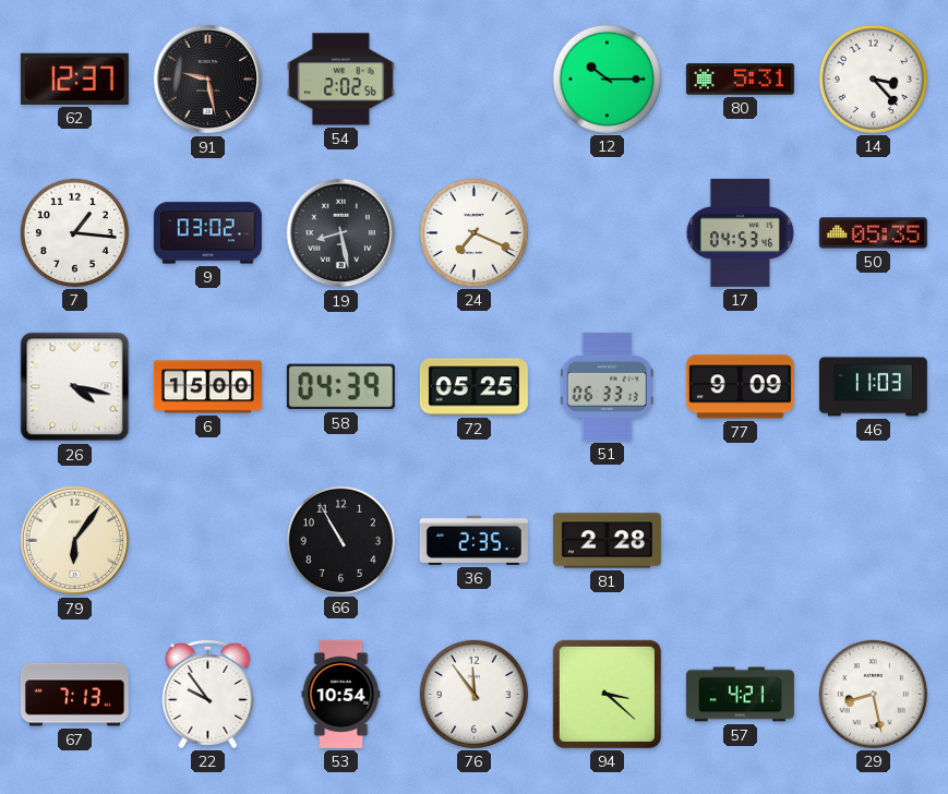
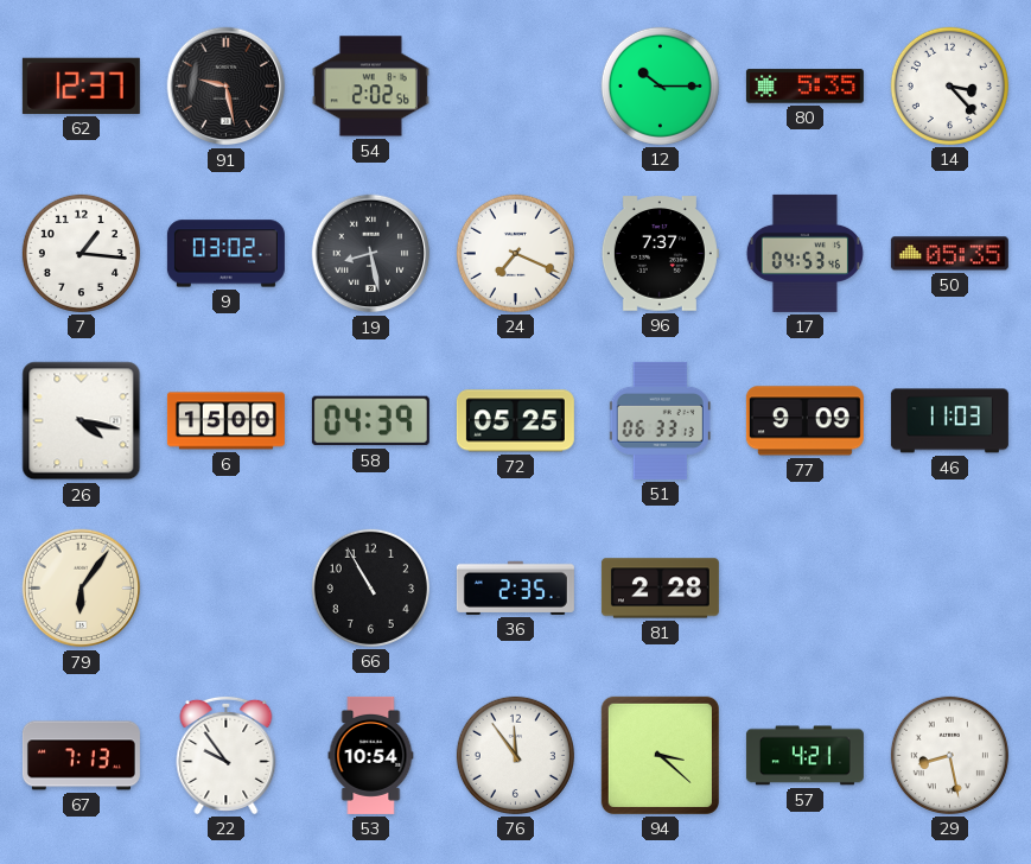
80: 5:31 -> 5:35 (804, 87)
96: none -> 7:37 (660, 254)
